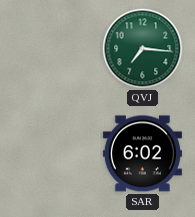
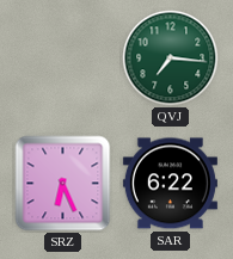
SRZ: none -> 6:26 (63, 184)
SAR: 6:02 -> 6:22 (170, 184)
